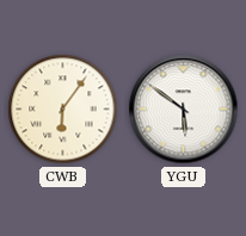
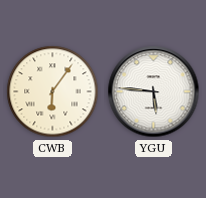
YGU: 5:51 -> 5:46 (154, 92)
